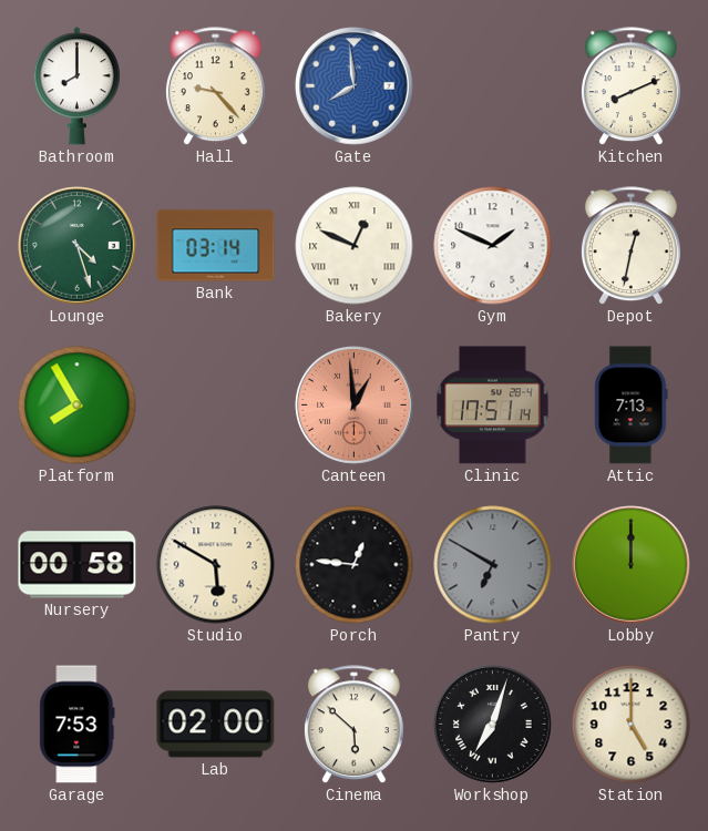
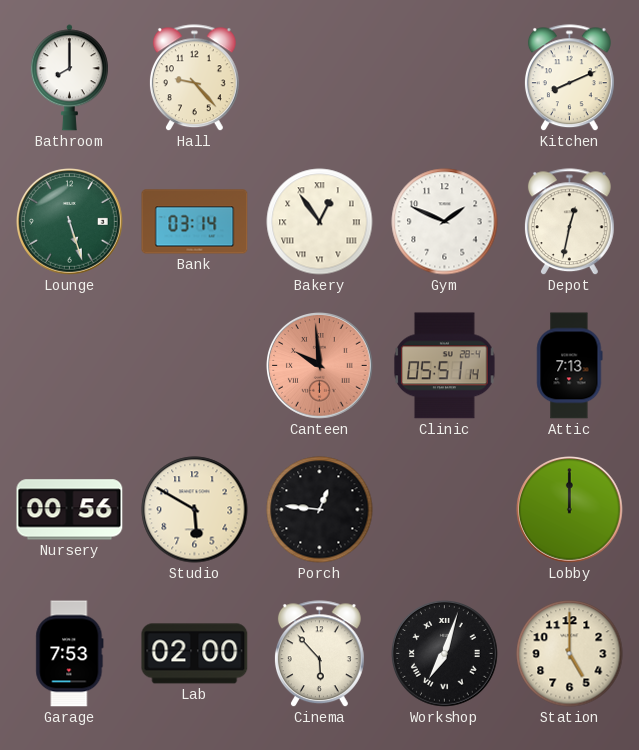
Gate: 7:59 -> none (355, 86)
Lounge: 4:27 -> 5:27 (70, 222)
Bakery: 12:49 -> 12:54 (320, 222)
Platform: 7:55 -> none (78, 406)
Canteen: 12:59 -> 9:59 (320, 366)
Clinic: 17:51 -> 05:51 (445, 366)
Nursery: 00:58 -> 00:56 (70, 510)
Pantry: 6:50 -> none (493, 565)
Cinema: 5:52 -> 5:53 (319, 654)
